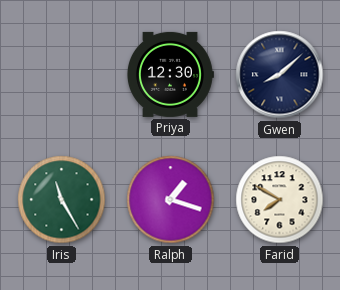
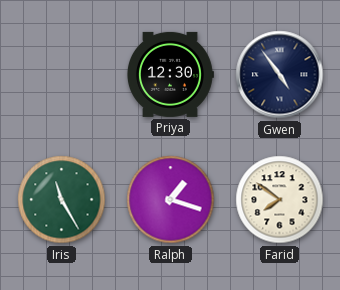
Gwen: 8:08 -> 4:54 (280, 75)
Farid: 7:50 -> 7:51 (280, 200)
